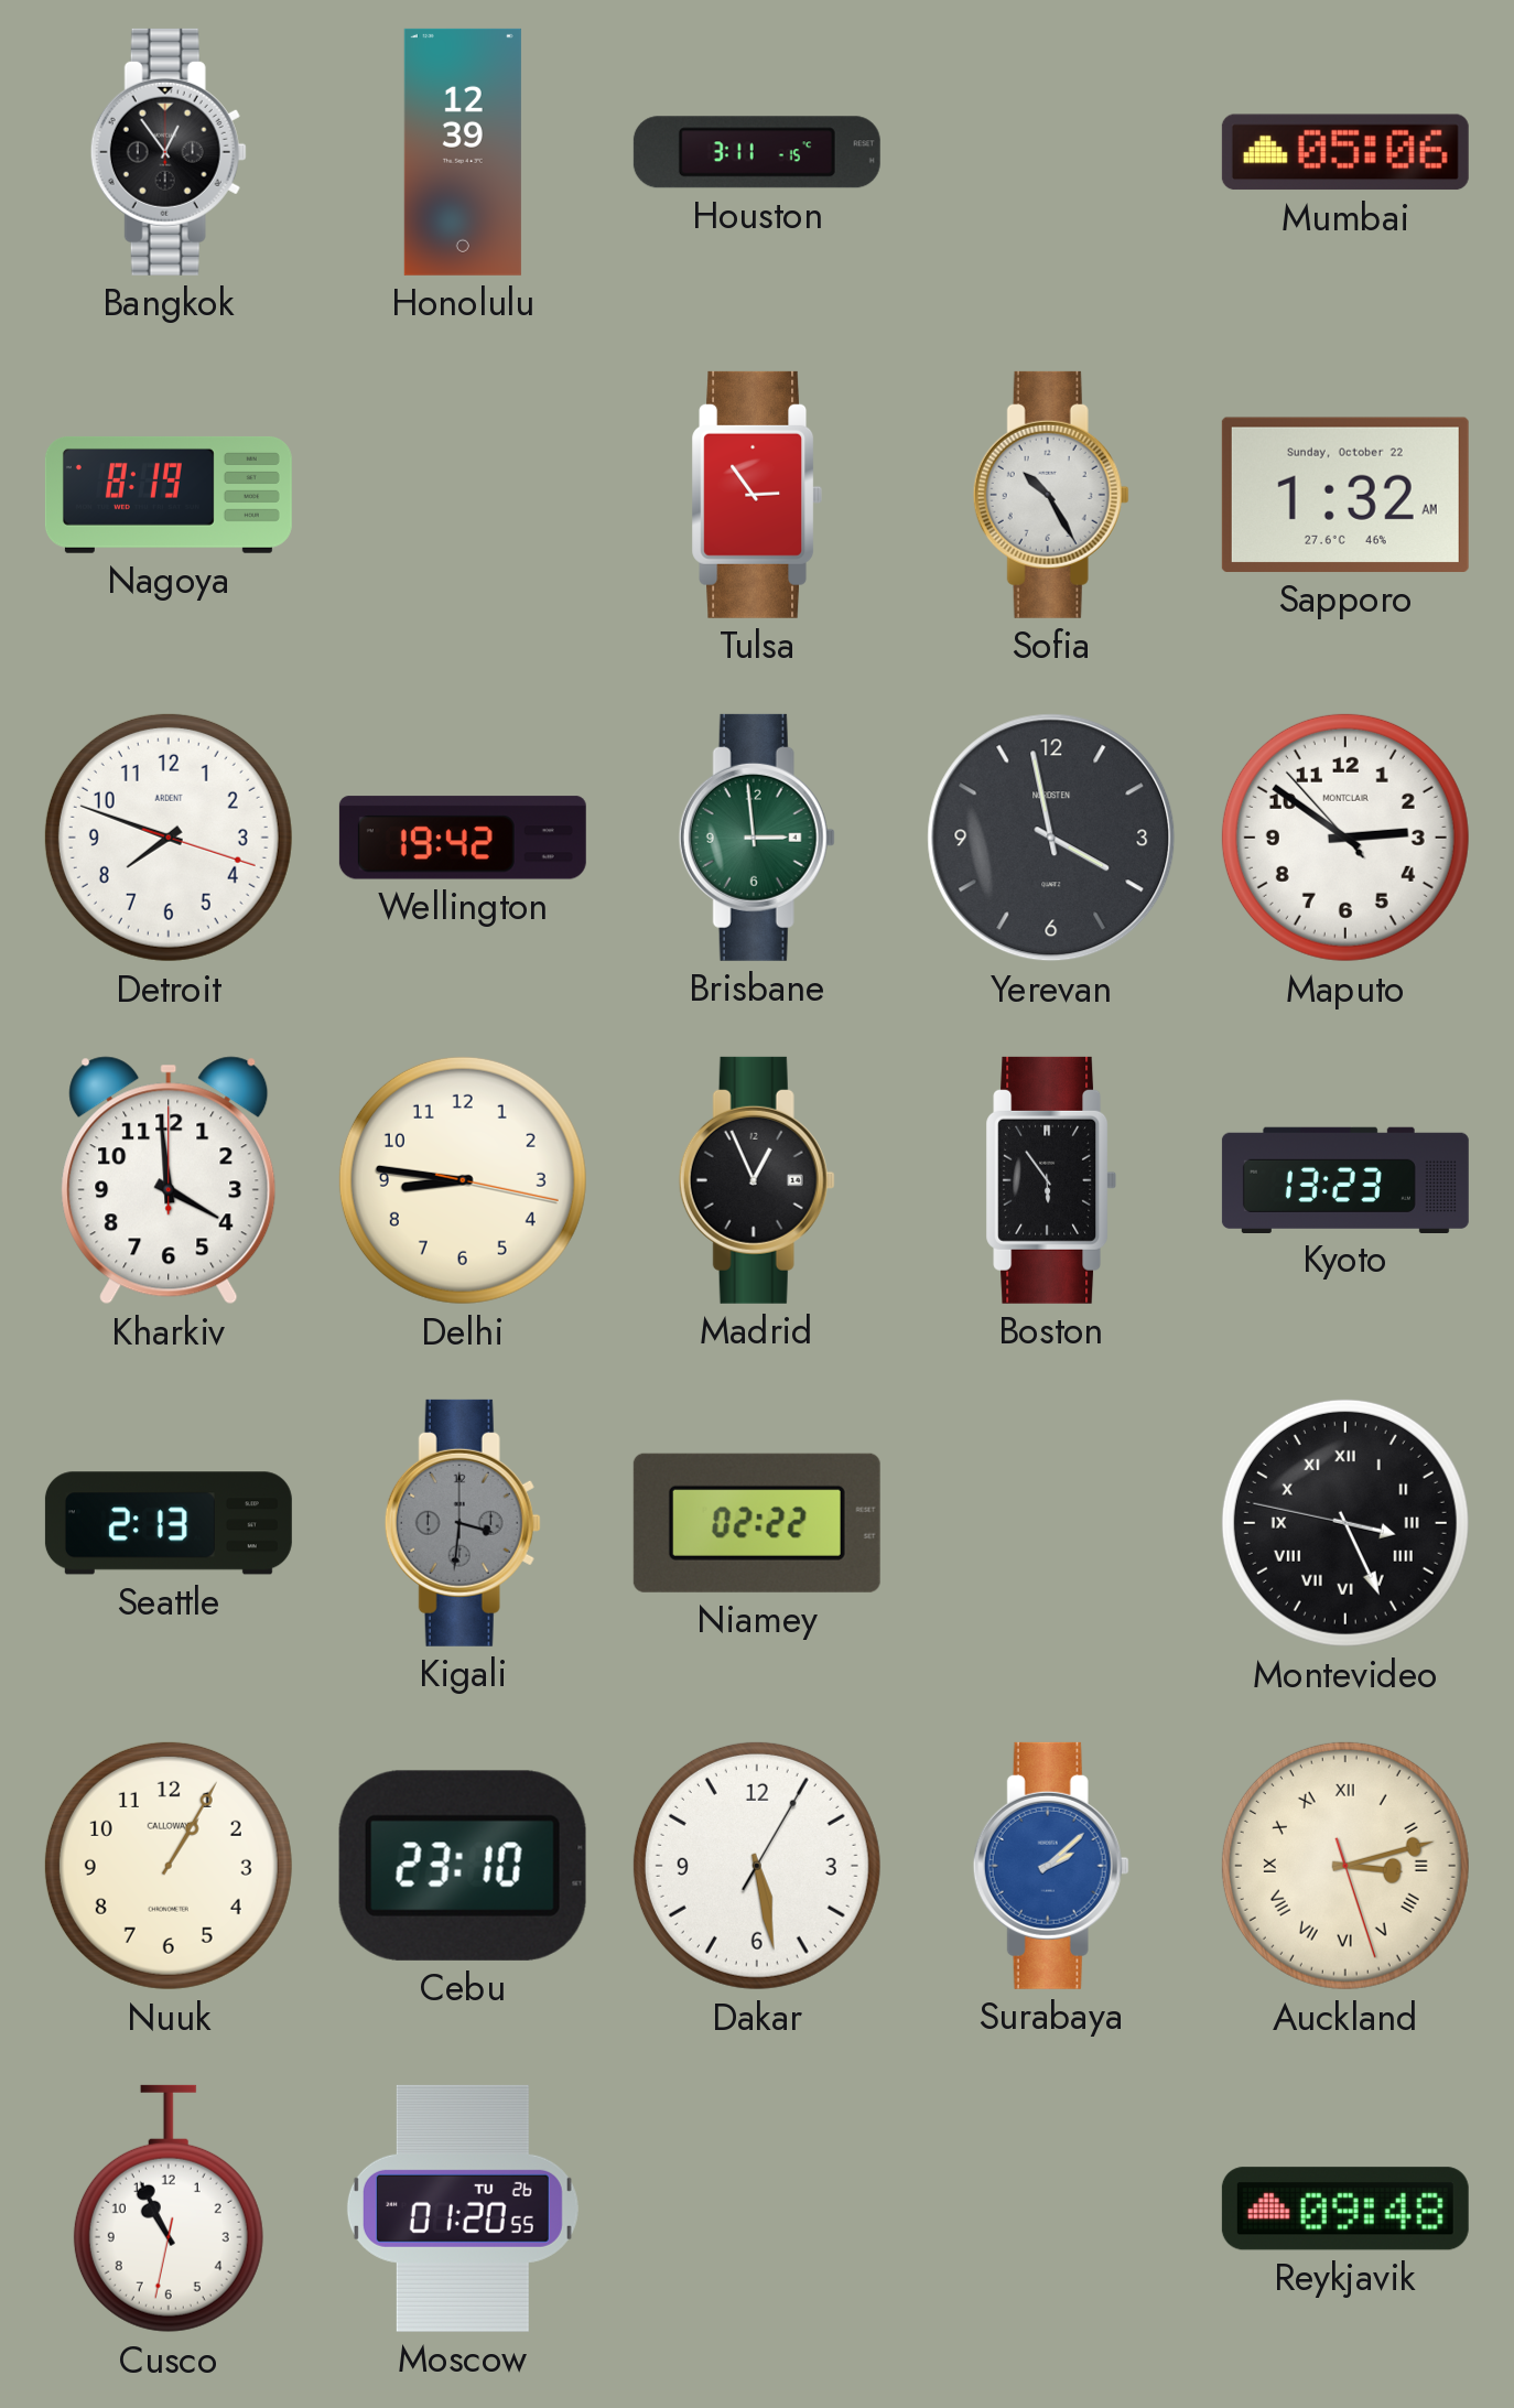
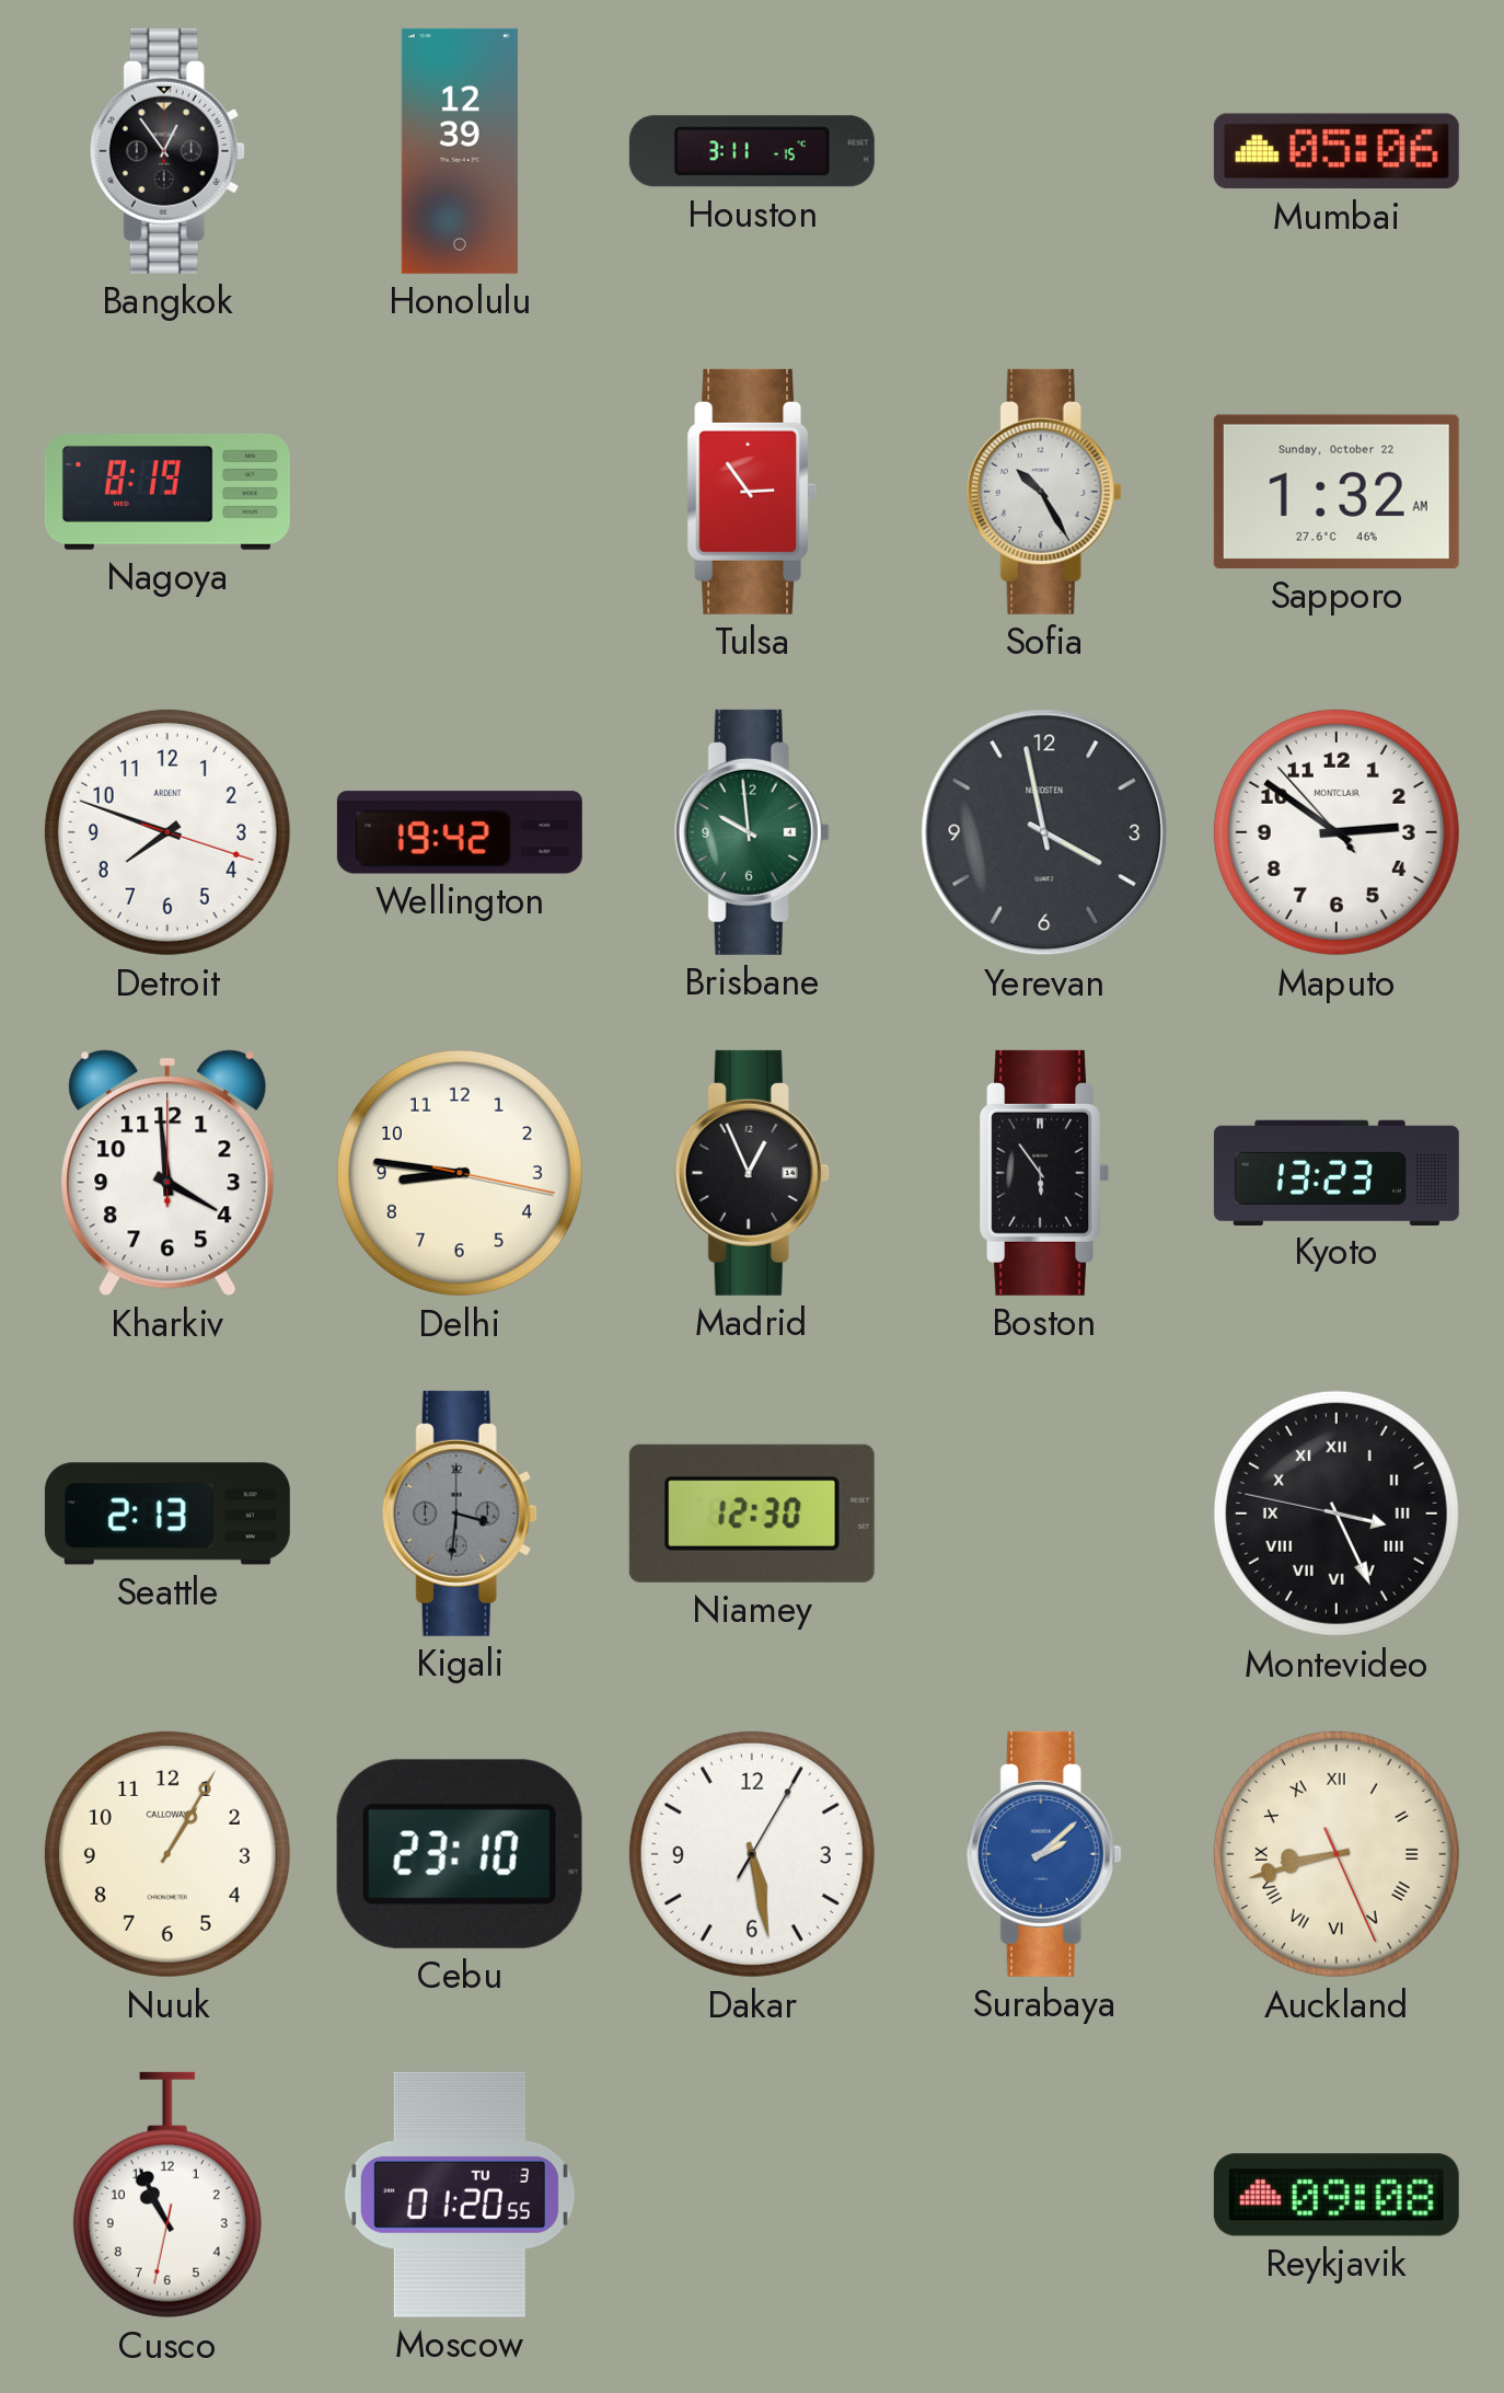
Brisbane: 2:59 -> 9:59 (752, 832)
Niamey: 02:22 -> 12:30 (752, 1514)
Auckland: 3:12 -> 8:42 (1337, 1854)
Moscow date: TU 26 -> TU 3 (460, 2195)
Reykjavik: 09:48 -> 09:08 (1337, 2195)
